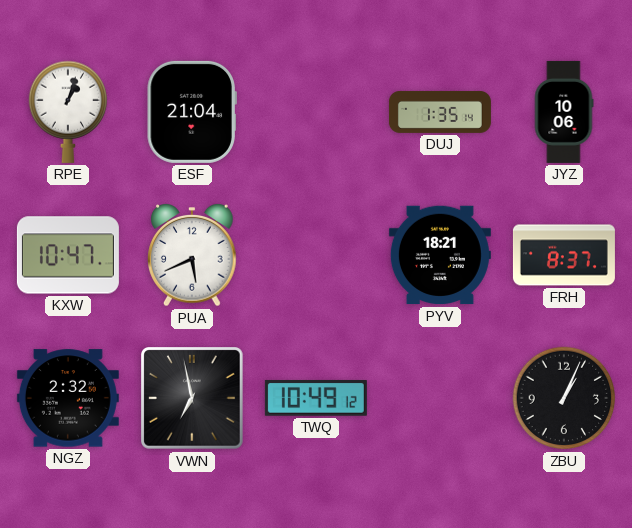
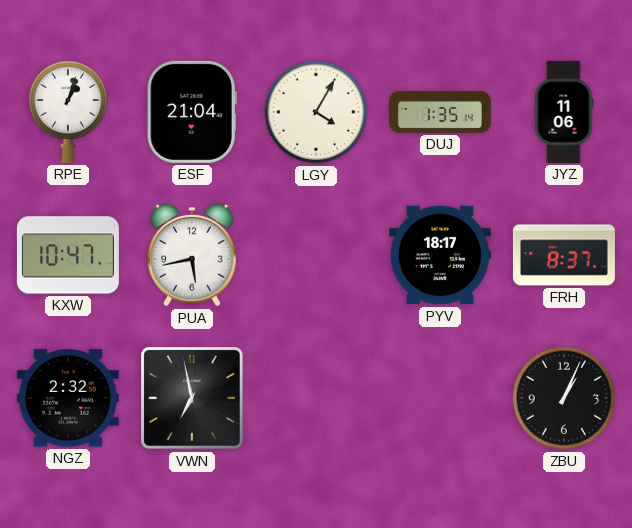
LGY: none -> 4:05 (316, 112)
JYZ: 10:06 -> 11:06 (564, 112)
PUA: 5:41 -> 5:43 (192, 256)
PYV: 18:21 -> 18:17 (440, 255)
TWQ: 10:49 -> none (316, 398)
